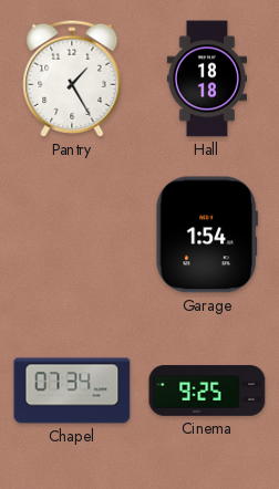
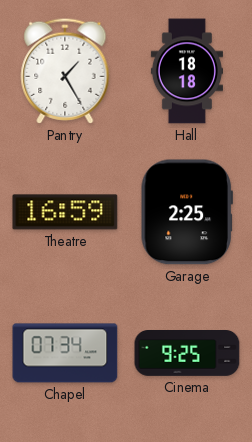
Theatre: none -> 16:59 (65, 212)
Garage: 1:54 -> 2:25 (187, 212)
